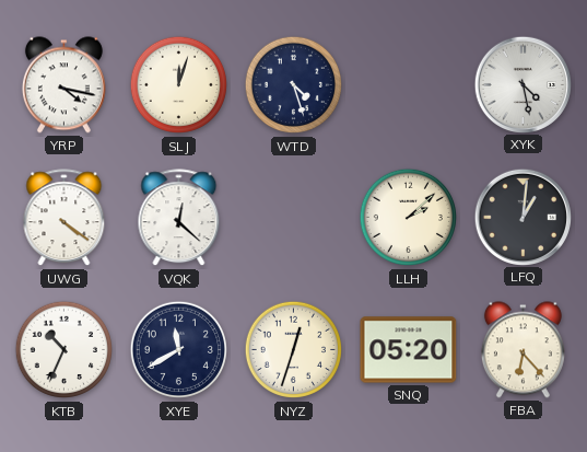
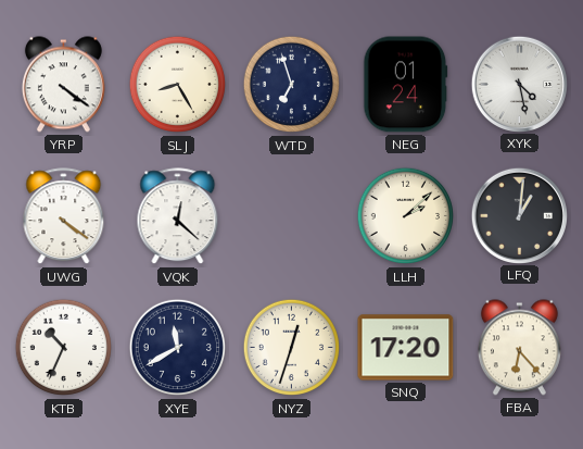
YRP: 4:17 -> 4:21 (63, 85)
SLJ: 12:03 -> 8:25 (178, 85)
WTD: 4:27 -> 6:57 (292, 85)
NEG: none -> 01:24 (406, 85)
SNQ: 05:20 -> 17:20 (406, 348)
